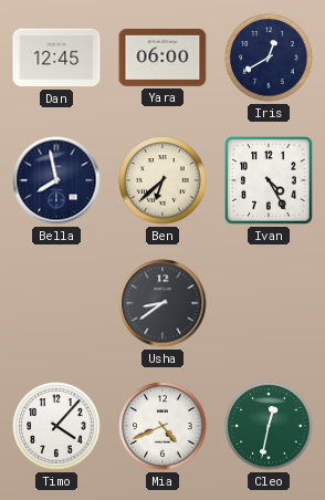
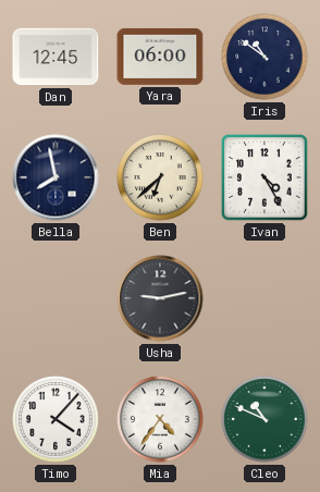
Iris: 12:40 -> 10:51 (264, 57)
Usha: 8:39 -> 9:13 (160, 298)
Mia: 4:41 -> 4:36 (160, 419)
Cleo: 12:32 -> 10:49 (264, 419)
